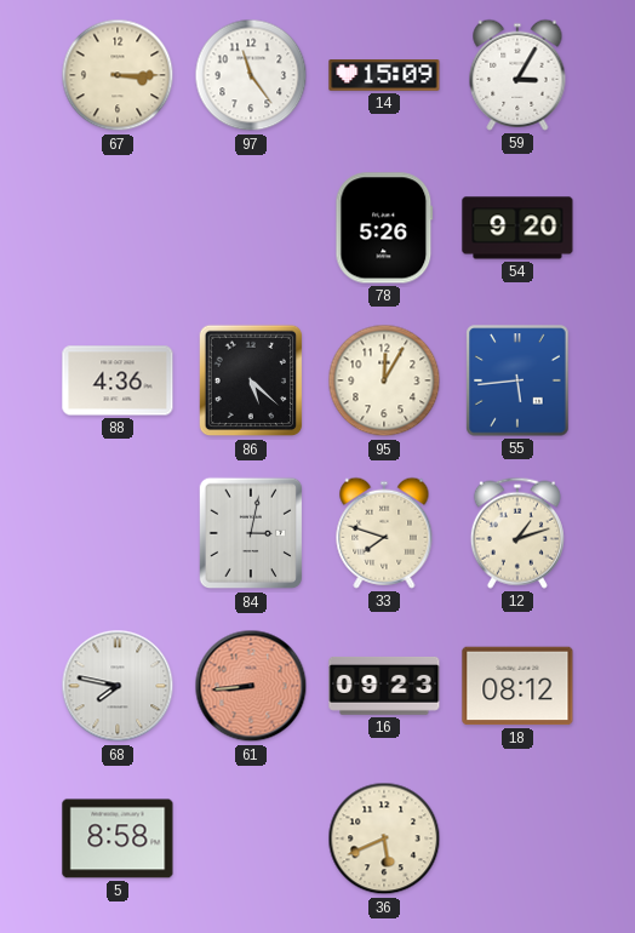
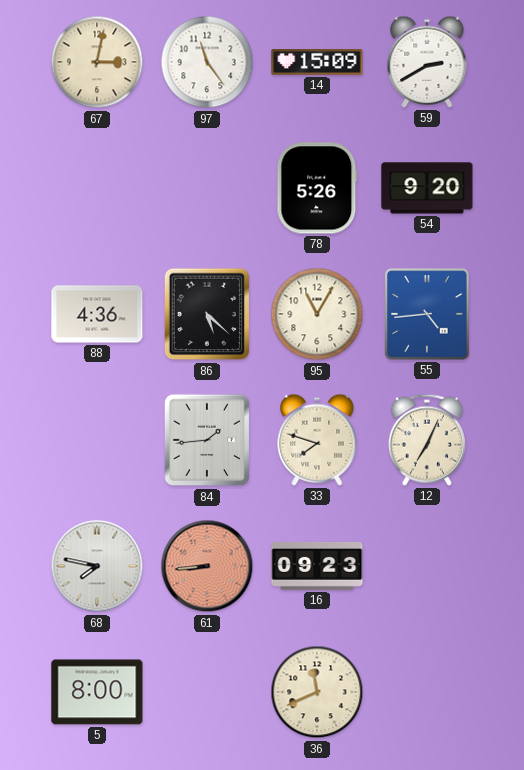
67: 3:15 -> 3:02 (97, 62)
59: 3:05 -> 2:40 (427, 62)
95: 12:05 -> 11:05 (317, 314)
55: 5:44 -> 4:44 (427, 314)
84: 3:02 -> 1:44 (207, 440)
12: 1:12 -> 7:04 (427, 440)
18: 08:12 -> none (517, 686)
5: 8:58 -> 8:00 (97, 692)
36: 5:41 -> 11:41 (317, 692)
